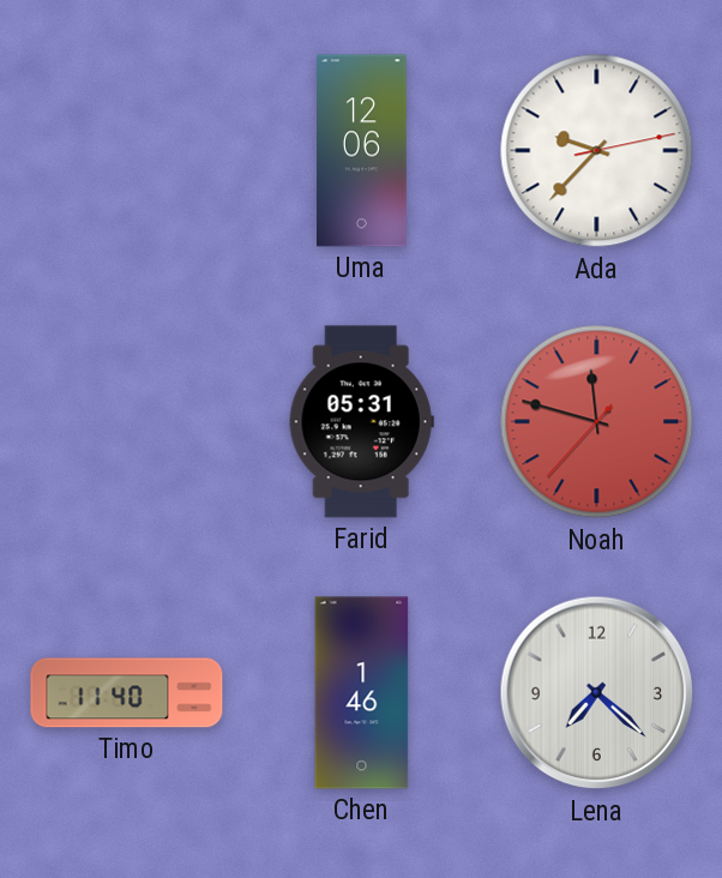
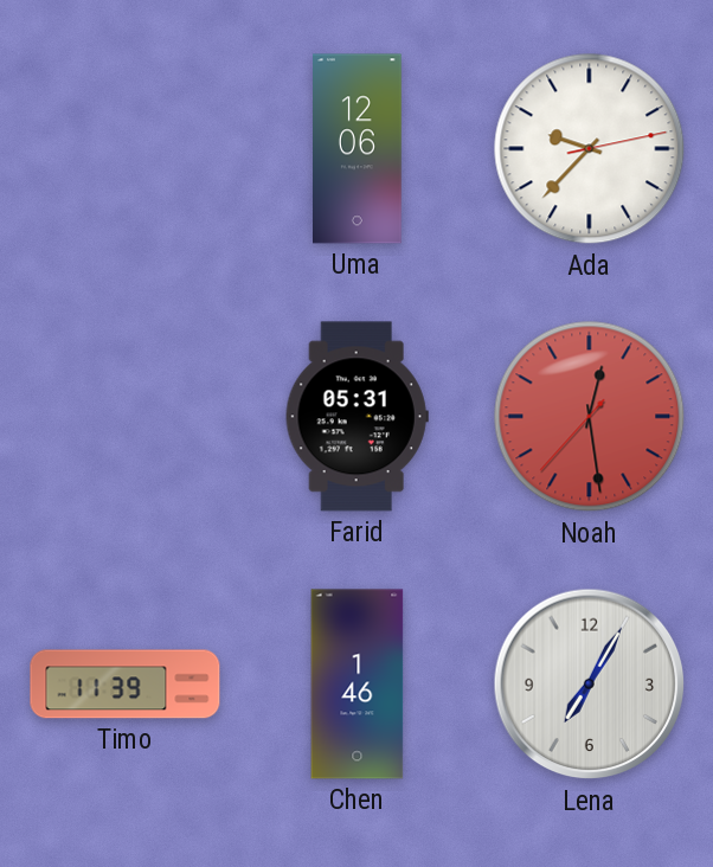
Noah: 11:47 -> 12:28 (590, 417)
Timo: 11:40 -> 11:39 (126, 685)
Lena: 7:22 -> 7:05 (590, 685)
